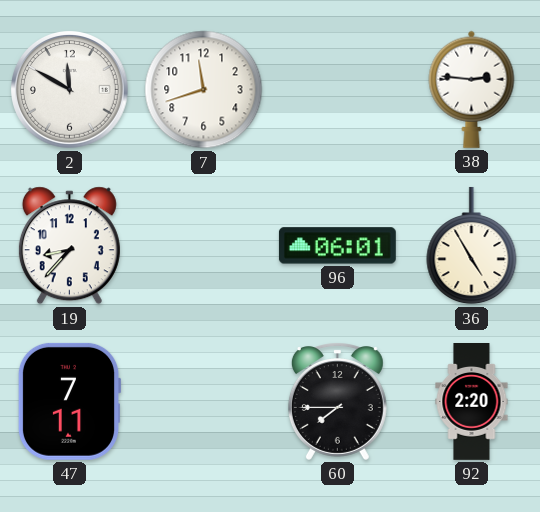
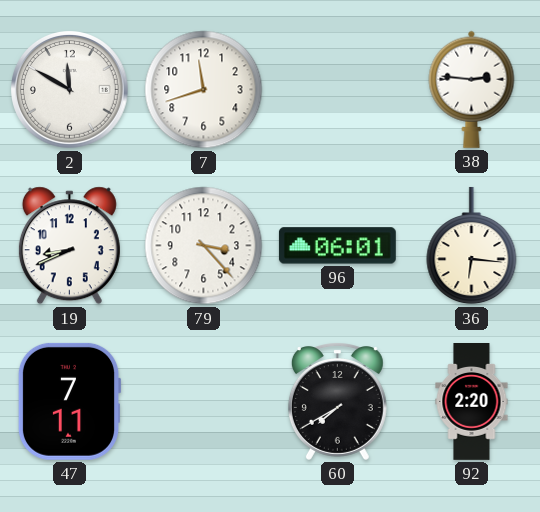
19: 8:37 -> 8:41 (69, 246)
79: none -> 3:23 (204, 246)
36: 4:55 -> 6:16 (472, 246)
60: 7:45 -> 7:40 (337, 401)
